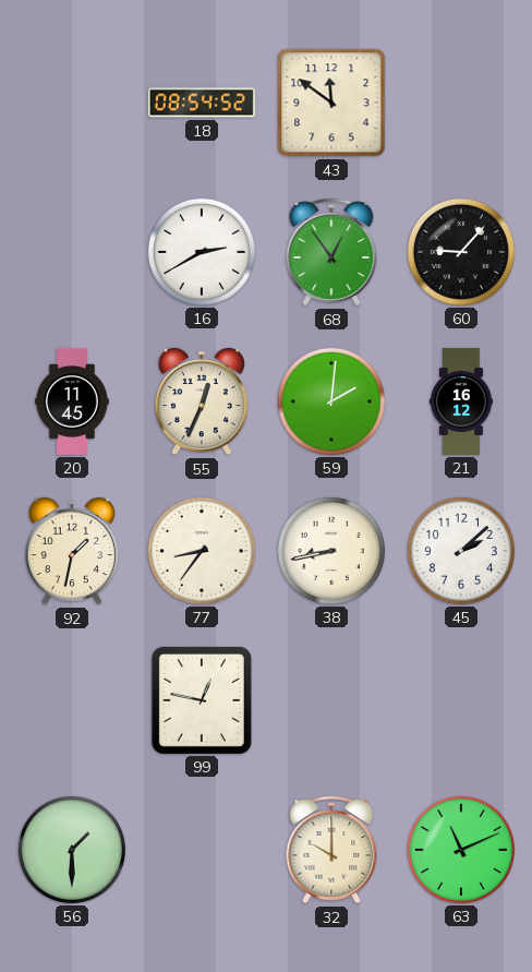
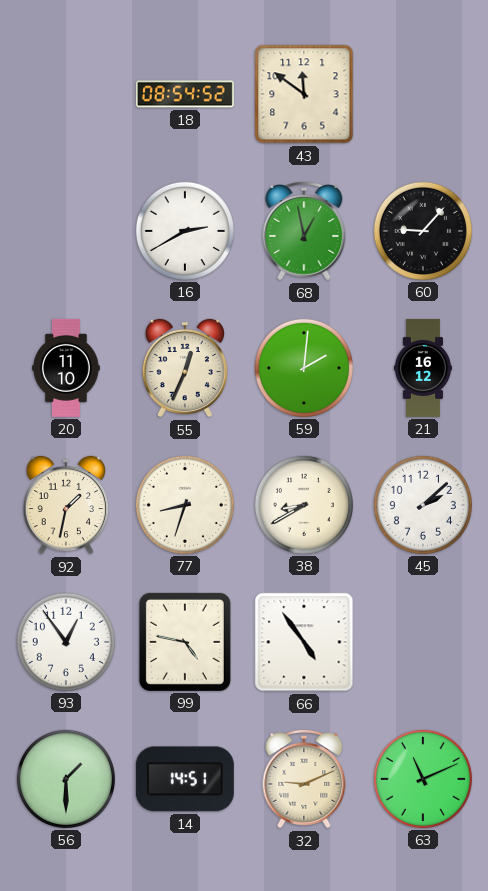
68: 12:54 -> 12:58 (304, 231)
20: 11:45 -> 11:10 (67, 368)
77: 8:36 -> 8:33 (185, 505)
38: 8:43 -> 8:40 (304, 505)
93: none -> 12:54 (66, 642)
99: 12:47 -> 4:47 (185, 642)
66: none -> 4:54 (304, 642)
14: none -> 14:51 (185, 779)
32: 10:00 -> 9:11 (304, 779)
